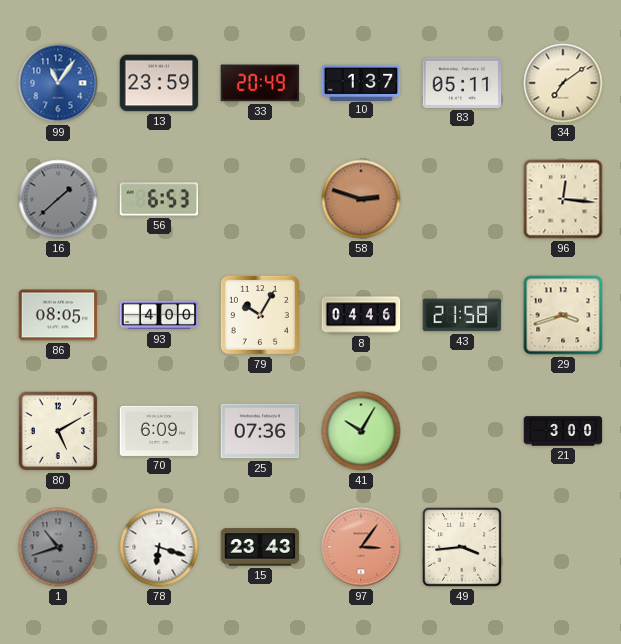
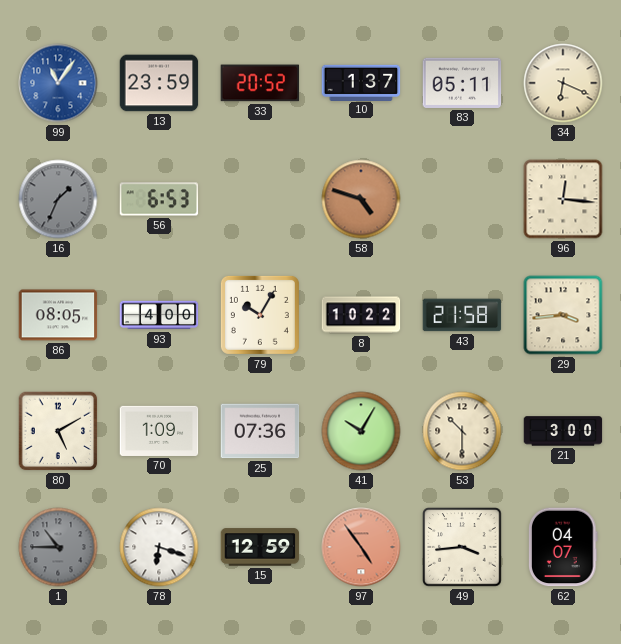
33: 20:49 -> 20:52 (260, 83)
34: 7:09 -> 6:19 (563, 83)
16: 1:38 -> 1:34 (58, 199)
58: 2:48 -> 4:48 (361, 199)
8: 04:46 -> 10:22 (361, 315)
29: 3:42 -> 3:44 (563, 315)
70: 6:09 -> 1:09 (159, 431)
53: none -> 10:30 (462, 431)
1: 10:42 -> 10:45 (58, 547)
15: 23:43 -> 12:59 (260, 547)
97: 3:06 -> 4:54 (361, 547)
62: none -> 04:07 (564, 547)
